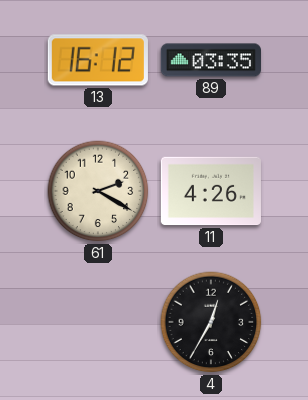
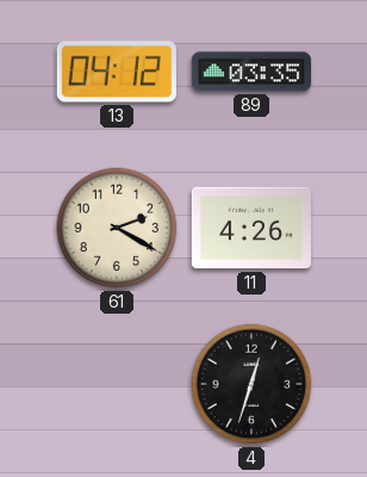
13: 16:12 -> 04:12 (117, 72)
4: 12:35 -> 12:33 (251, 384)
